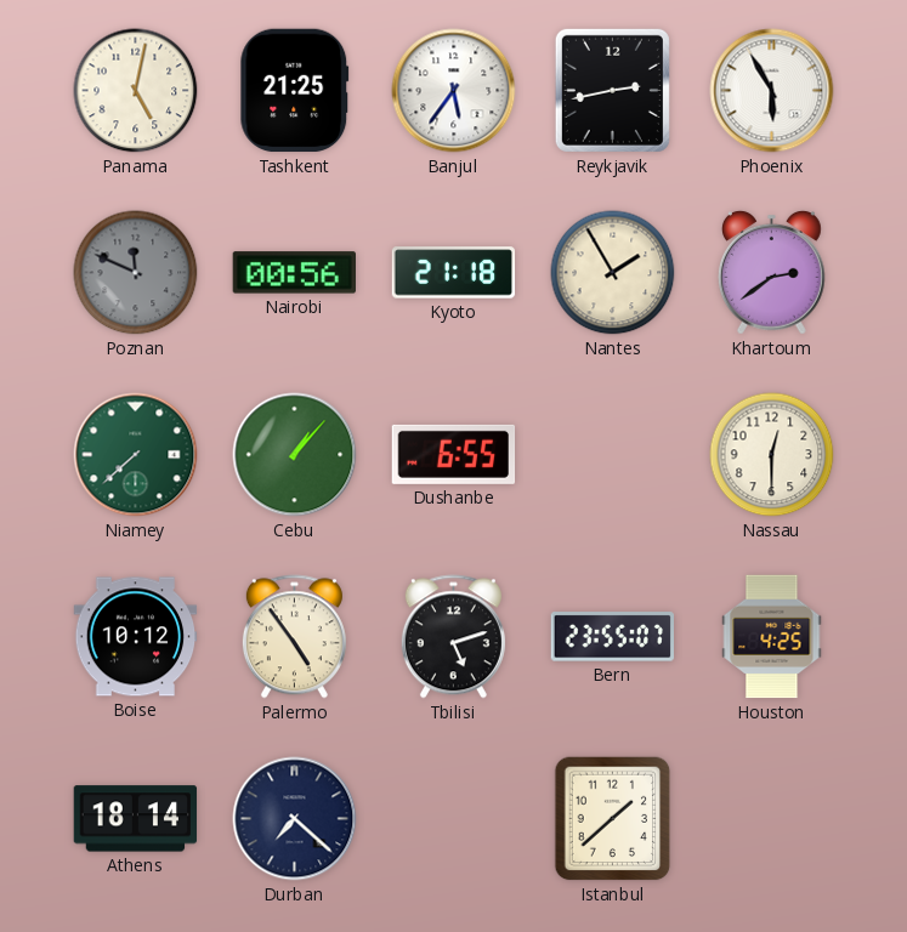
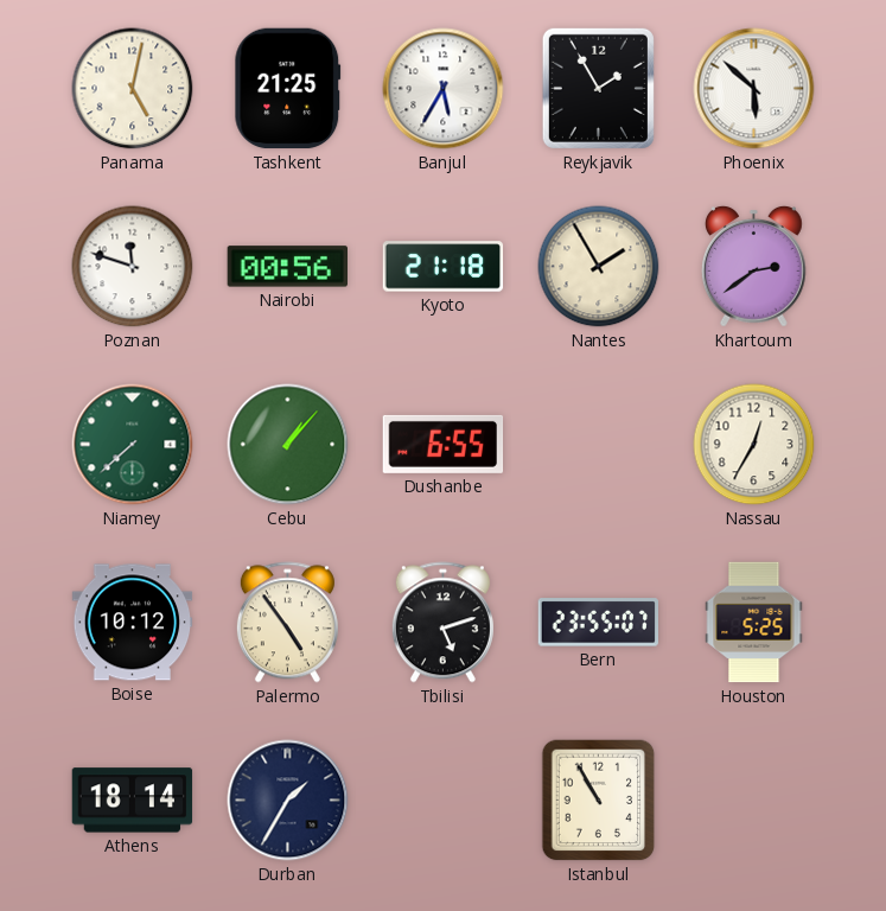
Banjul: 5:36 -> 5:35 (444, 89)
Reykjavik: 2:43 -> 1:55 (598, 88)
Phoenix: 5:55 -> 5:52 (754, 89)
Poznan: 11:49 -> 11:48 (133, 267)
Poznan dial: grey -> white (133, 267)
Nassau: 12:30 -> 12:35 (754, 445)
Houston: 4:25 -> 5:25 (754, 623)
Durban: 7:22 -> 1:35 (288, 801)
Istanbul: 1:38 -> 10:55 (599, 801)
